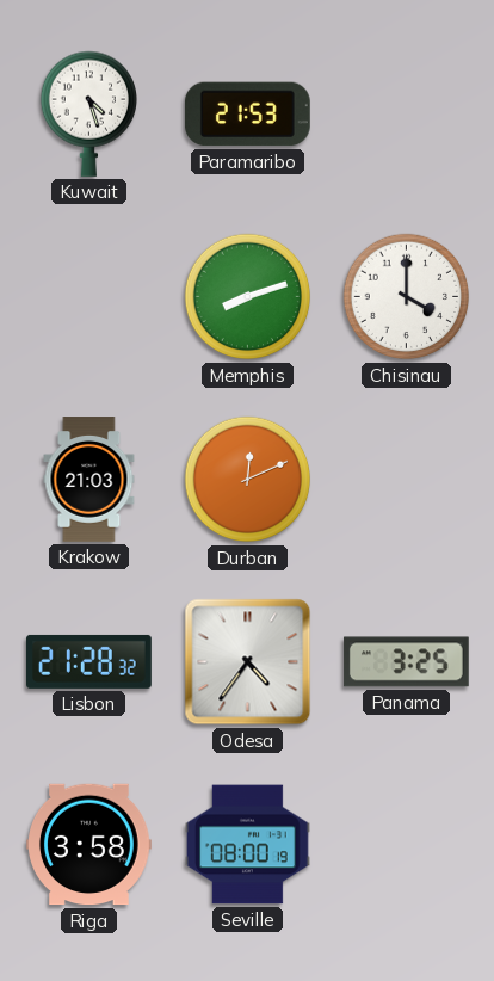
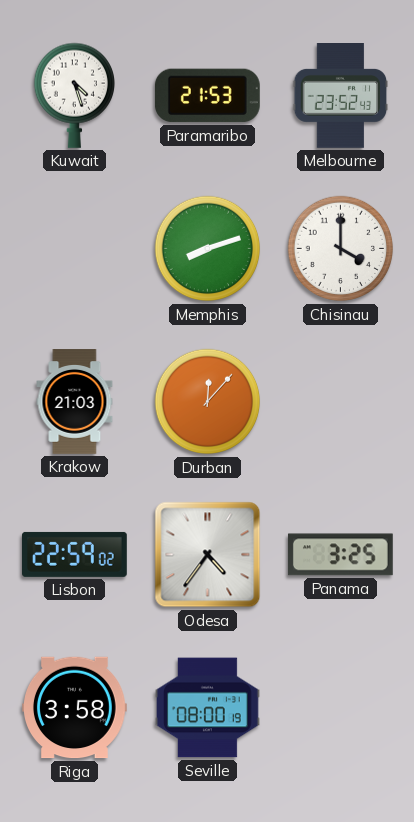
Melbourne: none -> 23:52 (341, 96)
Durban: 12:11 -> 12:07 (208, 402)
Lisbon: 21:28 -> 22:59 (75, 554)
